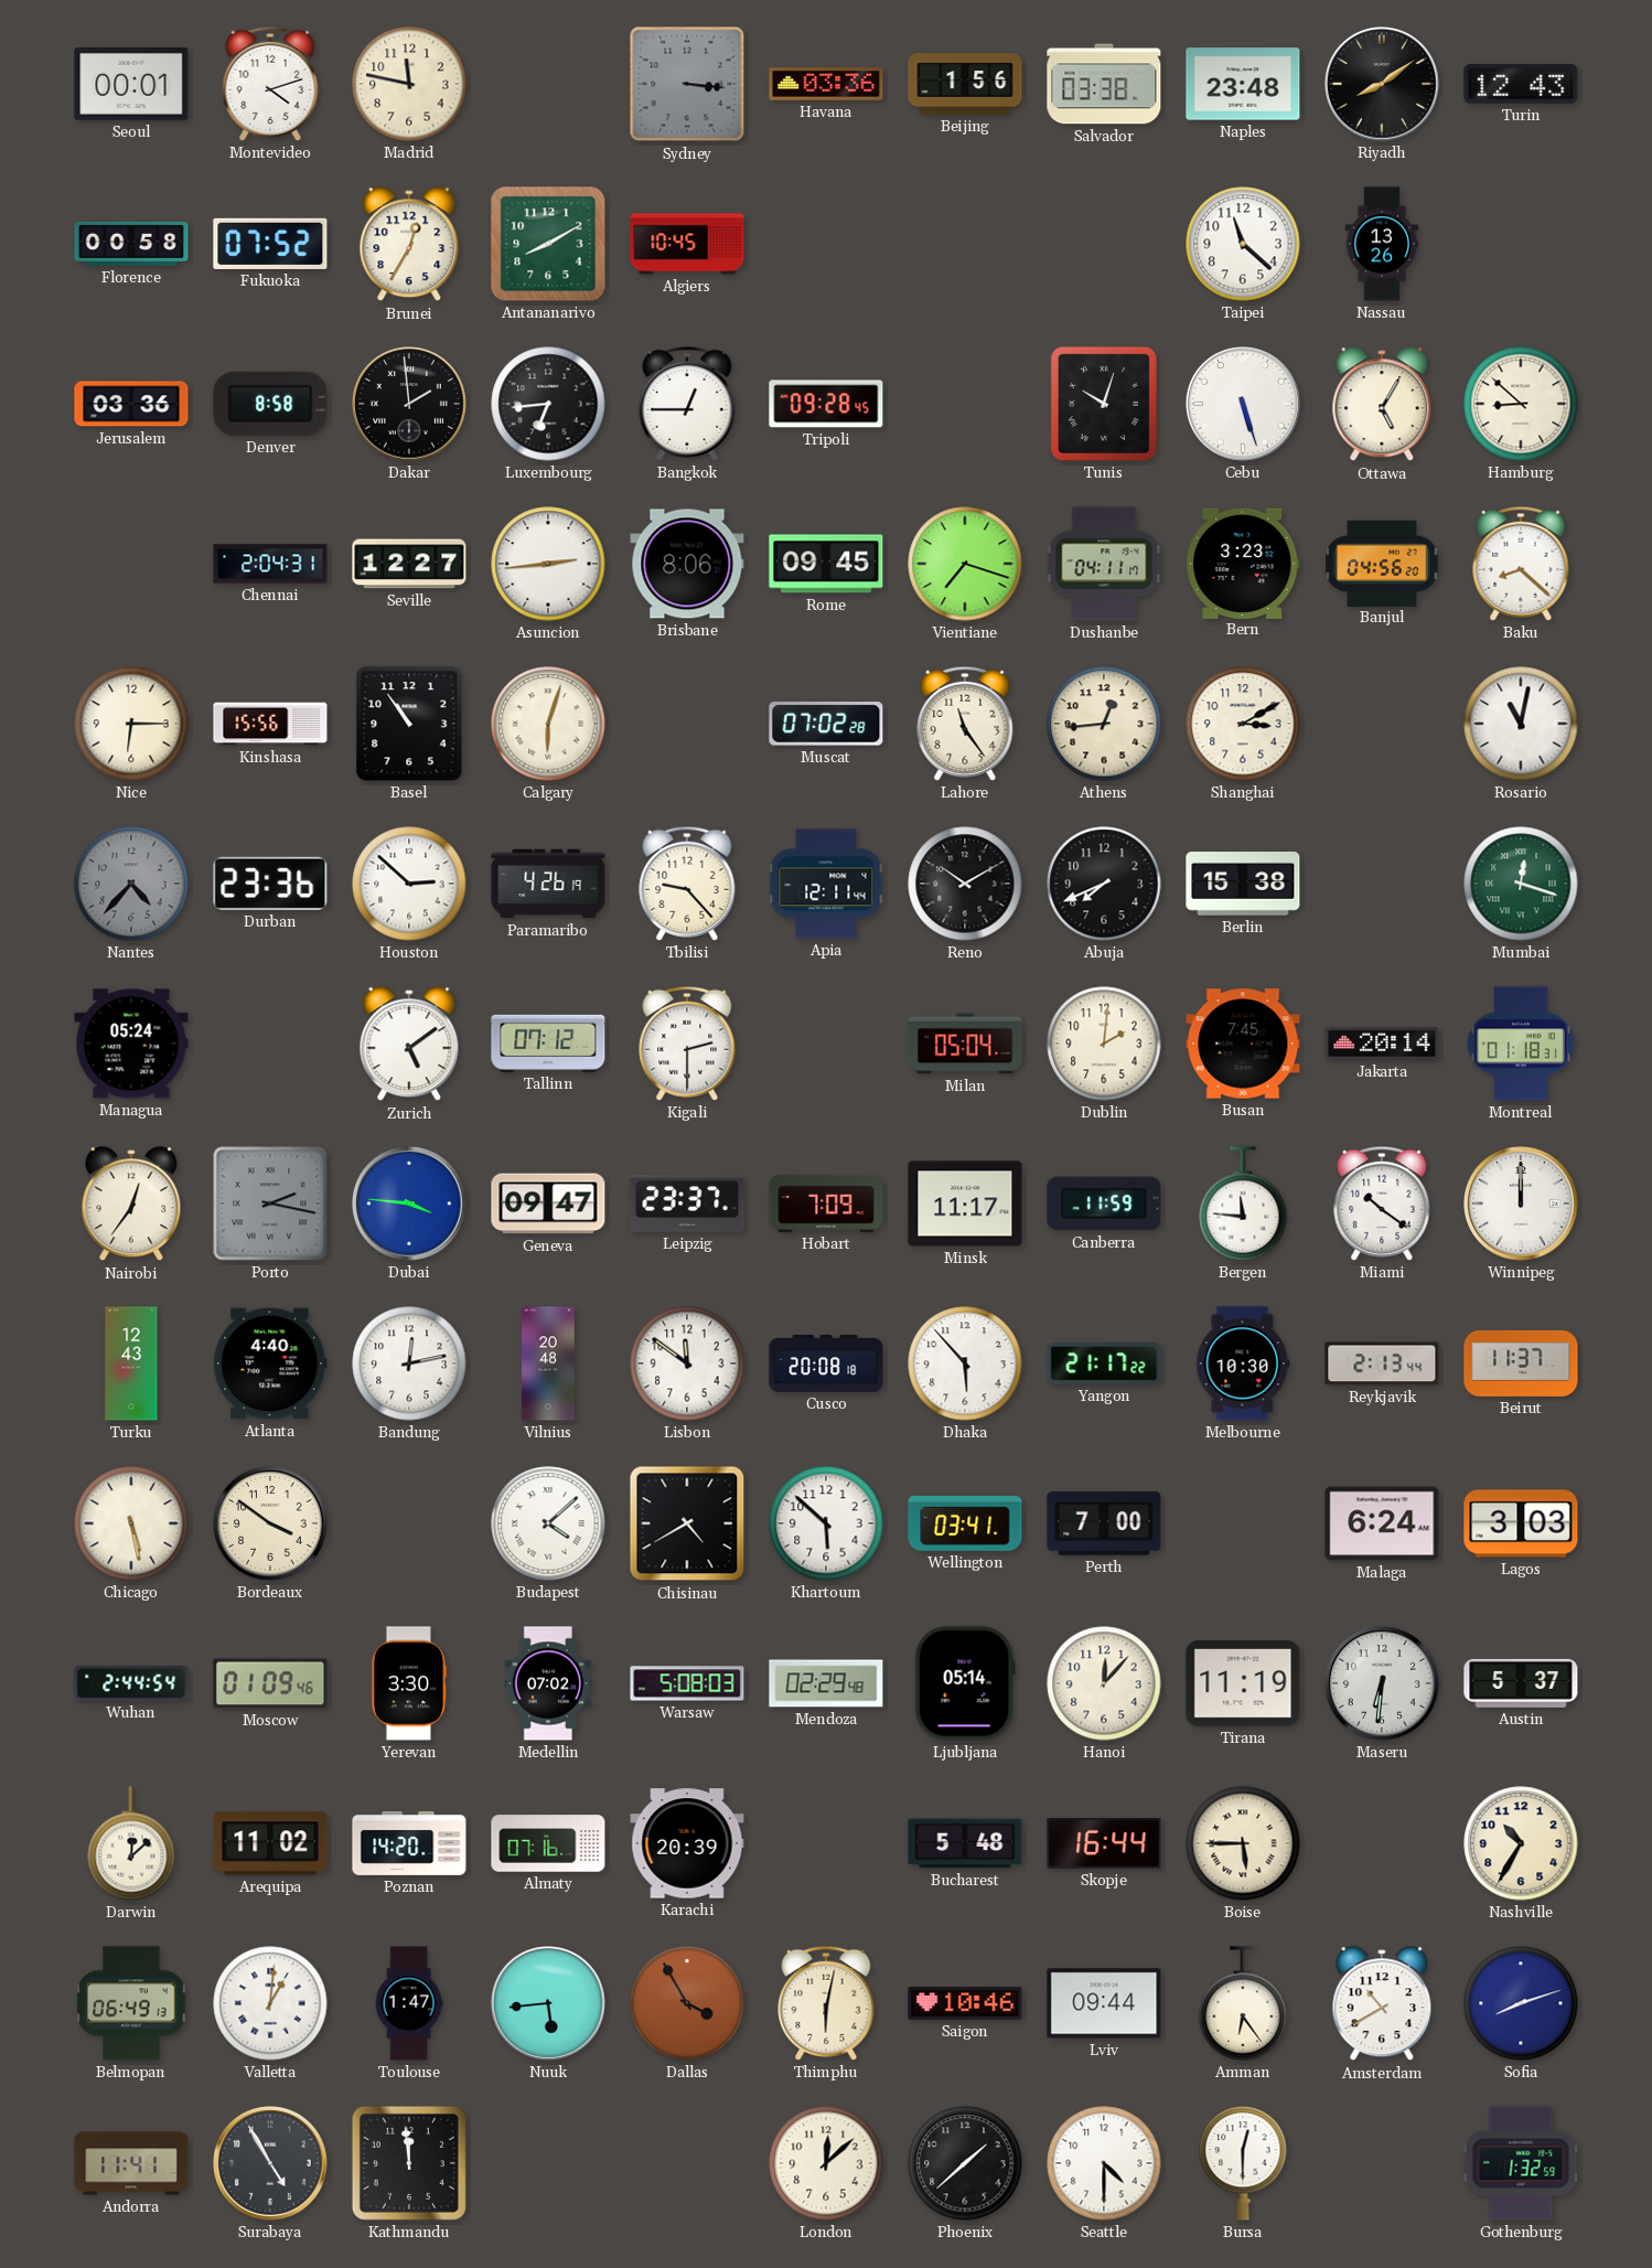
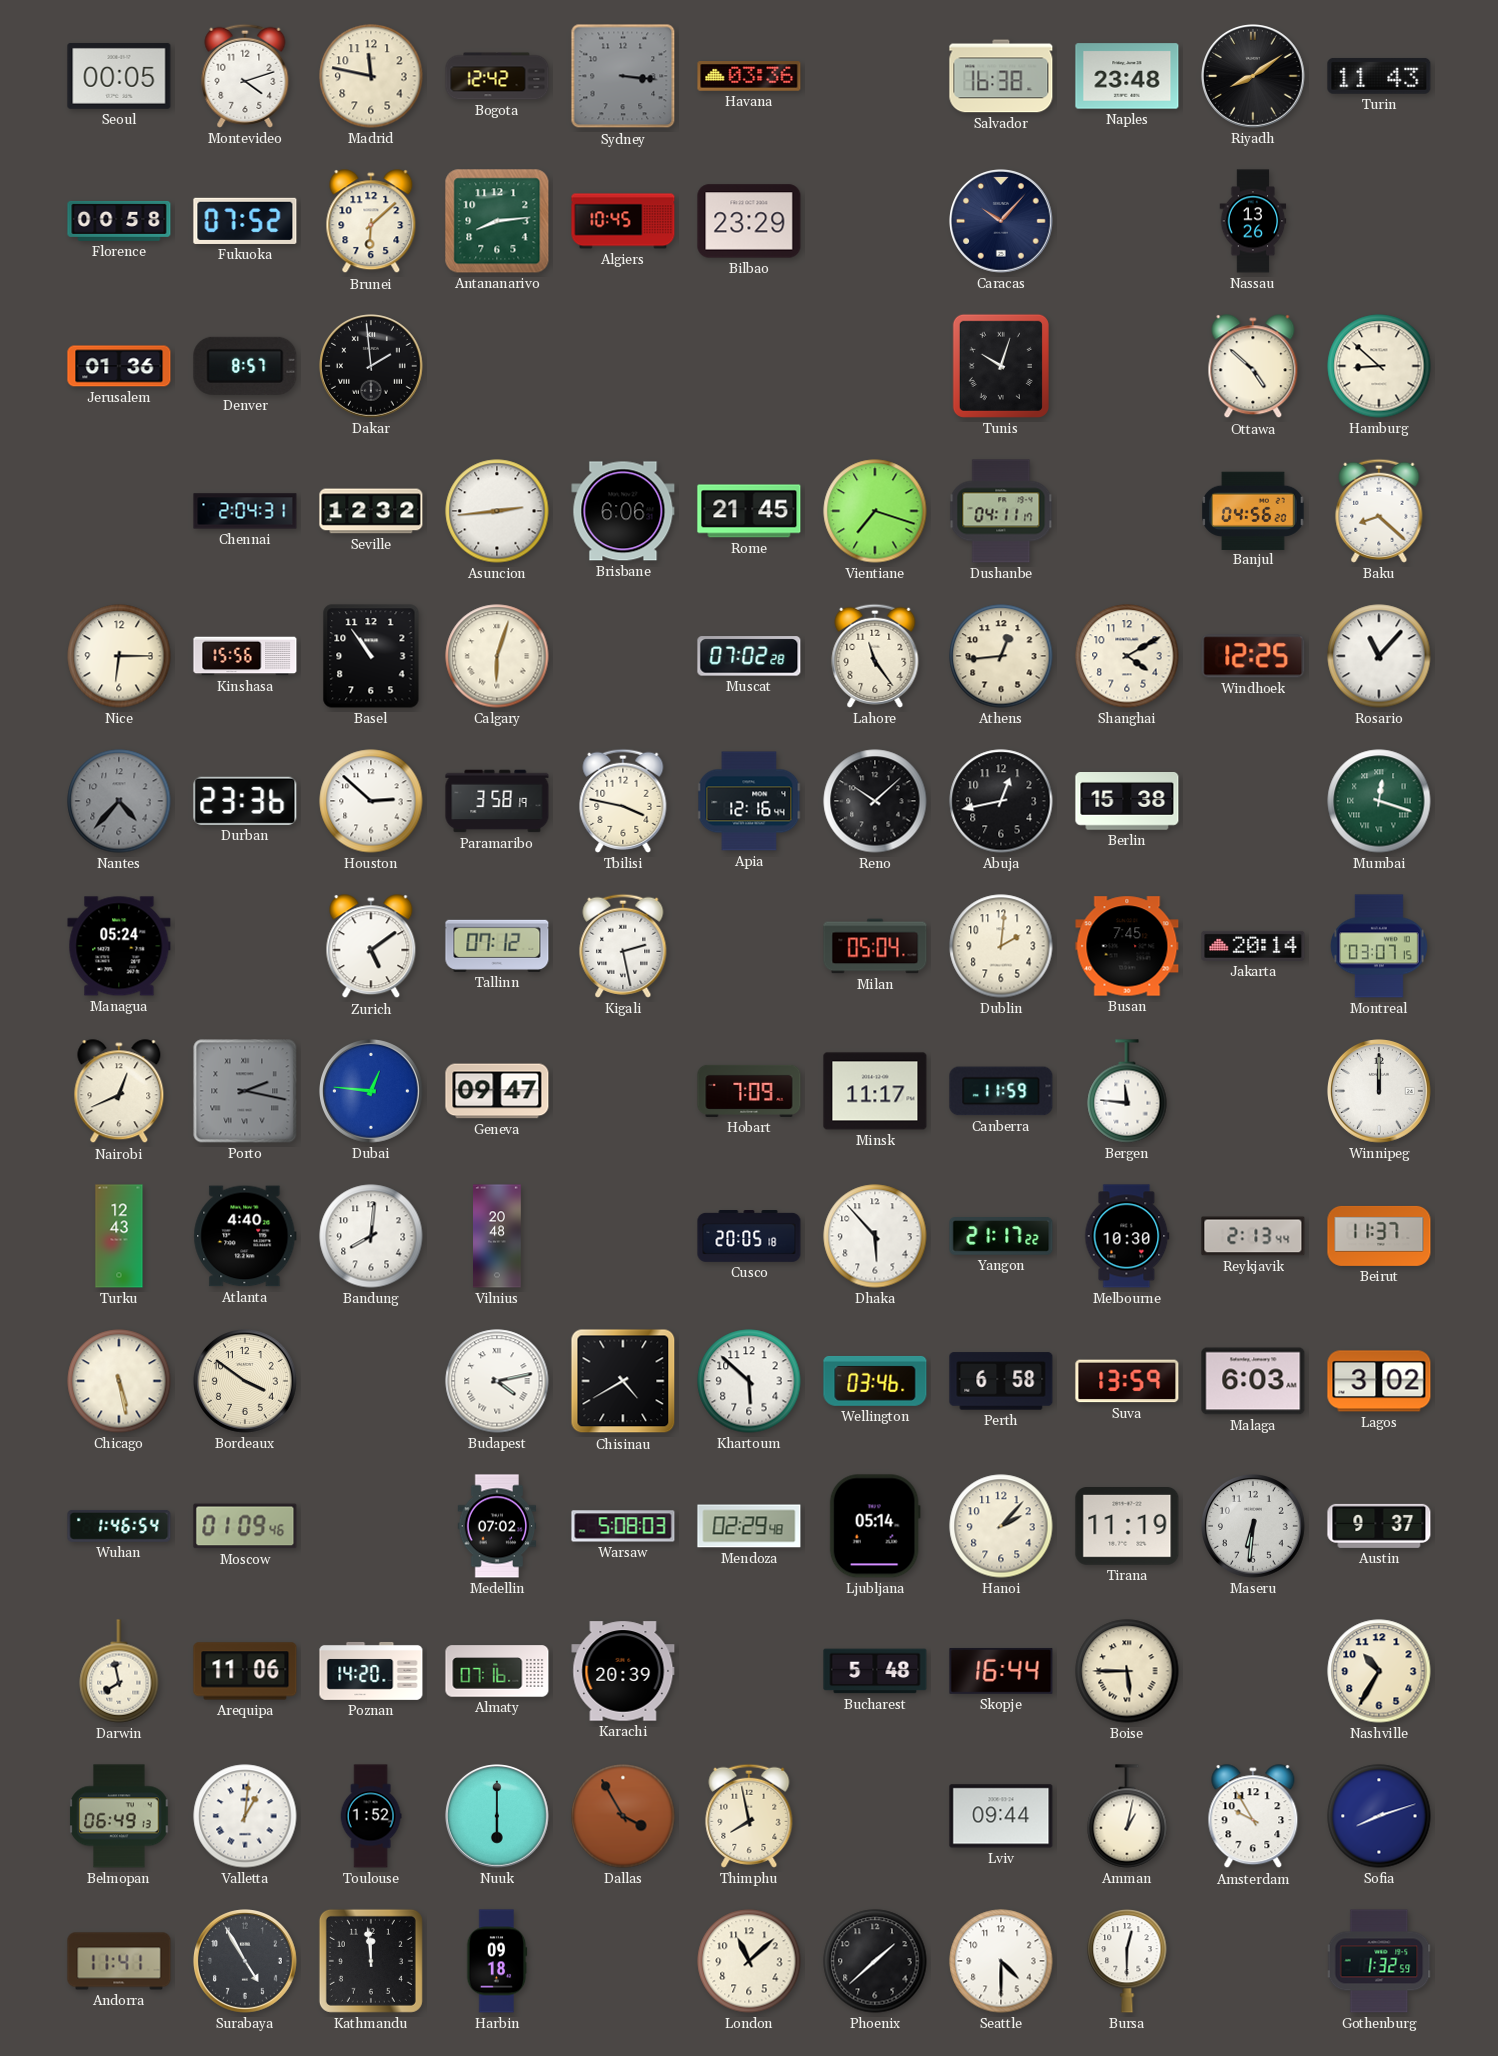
Seoul: 00:01 -> 00:05 (119, 76)
Bogota: none -> 12:42 (497, 76)
Beijing: 1:56 -> none (965, 84)
Salvador: 03:38 -> 16:38 (1001, 76)
Turin: 12:43 -> 11:43 (1379, 76)
Brunei: 12:35 -> 6:08 (371, 222)
Antananarivo: 8:10 -> 8:14 (497, 221)
Bilbao: none -> 23:29 (749, 221)
Caracas: none -> 10:07 (1002, 222)
Taipei: 11:22 -> none (1243, 244)
Jerusalem: 03:36 -> 01:36 (119, 366)
Denver: 8:58 -> 8:57 (245, 366)
Luxembourg: 6:44 -> none (548, 404)
Bangkok: 12:45 -> none (687, 404)
Tripoli: 09:28 -> none (826, 404)
Cebu: 5:27 -> none (1244, 405)
Ottawa: 5:05 -> 4:52 (1253, 367)
Seville: 12:27 -> 12:32 (371, 511)
Brisbane: 8:06 -> 6:06 (623, 511)
Rome: 09:45 -> 21:45 (749, 511)
Bern: 3:23 -> none (1243, 563)
Shanghai: 3:10 -> 4:10 (1127, 656)
Windhoek: none -> 12:25 (1253, 656)
Rosario: 11:02 -> 11:07 (1379, 656)
Paramaribo: 4:26 -> 3:58 (497, 801)
Tbilisi: 9:23 -> 3:47 (623, 801)
Apia: 12:11 -> 12:16 (749, 801)
Reno: 10:10 -> 10:08 (875, 801)
Abuja: 7:41 -> 12:43 (1001, 801)
Kigali: 2:30 -> 2:28 (623, 946)
Montreal: 01:18 -> 03:07 (1379, 946)
Nairobi: 12:36 -> 12:41 (119, 1092)
Dubai: 3:46 -> 12:46 (372, 1092)
Leipzig: 23:37 -> none (687, 1203)
Miami: 10:21 -> none (1382, 1203)
Bandung: 12:13 -> 8:01 (371, 1236)
Lisbon: 11:51 -> none (687, 1363)
Cusco: 20:08 -> 20:05 (749, 1237)
Budapest: 4:08 -> 4:13 (497, 1381)
Wellington: 03:41 -> 03:46 (875, 1381)
Perth: 7:00 -> 6:58 (1001, 1381)
Suva: none -> 13:59 (1127, 1381)
Malaga: 6:24 -> 6:03 (1253, 1381)
Lagos: 3:03 -> 3:02 (1379, 1381)
Wuhan: 2:44 -> 1:46 (119, 1526)
Yerevan: 3:30 -> none (409, 1683)
Hanoi: 12:07 -> 2:07 (1001, 1526)
Austin: 5:37 -> 9:37 (1379, 1526)
Darwin: 12:08 -> 7:58 (119, 1671)
Arequipa: 11:02 -> 11:06 (245, 1671)
Toulouse: 1:47 -> 1:52 (371, 1816)
Nuuk: 5:44 -> 6:00 (498, 1817)
Thimphu: 6:02 -> 7:58 (749, 1816)
Saigon: 10:46 -> none (965, 2003)
Amman: 6:24 -> 1:02 (1127, 1816)
Amsterdam: 10:40 -> 9:55 (1253, 1817)
Harbin: none -> 09:18 (497, 1961)
London: 12:08 -> 11:08 (749, 1961)
